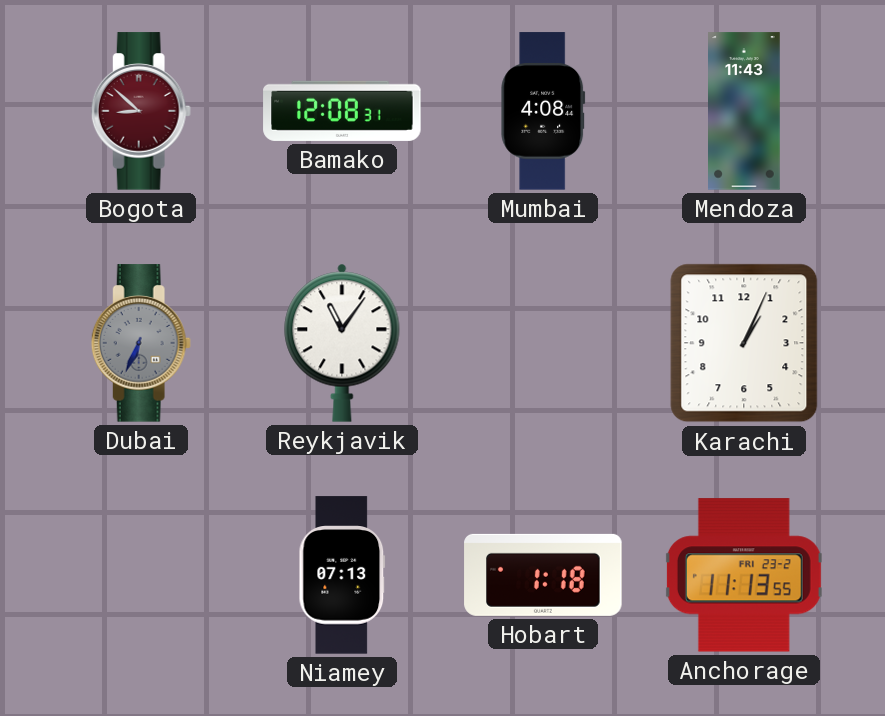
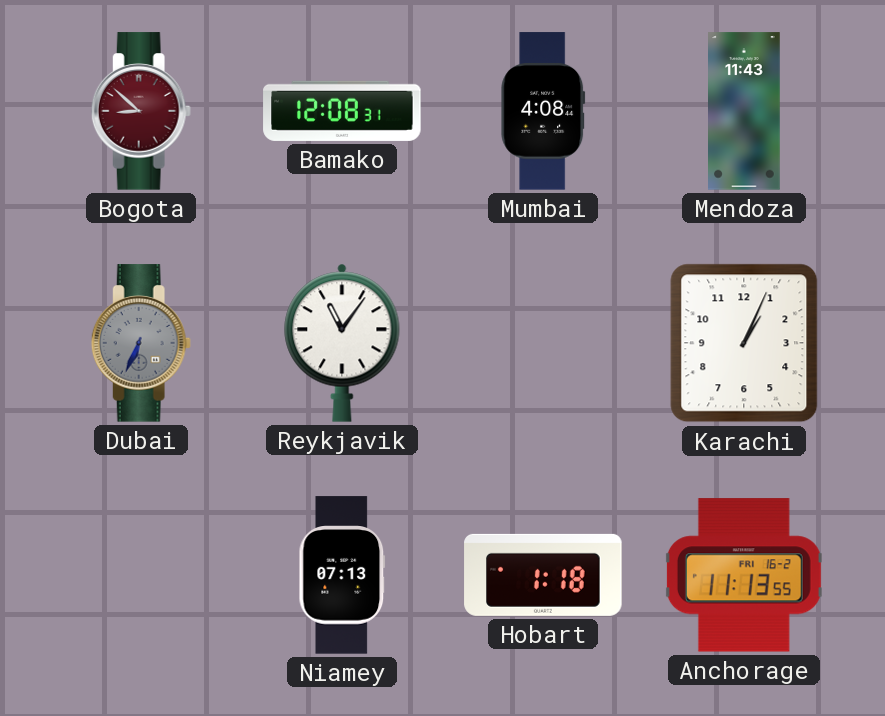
Anchorage date: FRI 23-2 -> FRI 16-2 (744, 575)
